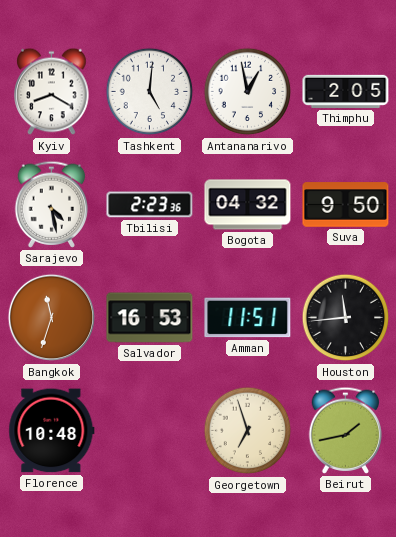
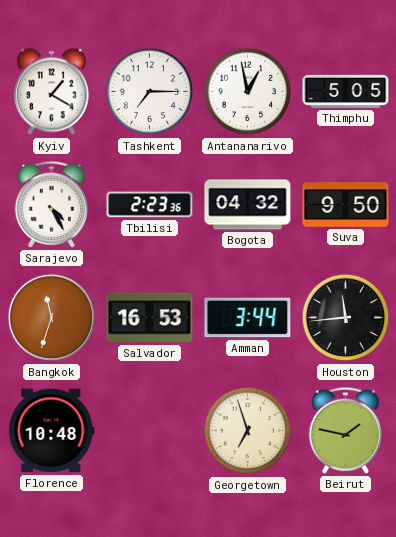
Kyiv: 8:20 -> 1:20 (52, 92)
Tashkent: 5:01 -> 7:15 (150, 92)
Thimphu: 2:05 -> 5:05 (346, 91)
Sarajevo: 4:28 -> 4:25 (52, 204)
Amman: 11:51 -> 3:44 (248, 318)
Beirut: 1:43 -> 1:47 (346, 430)
